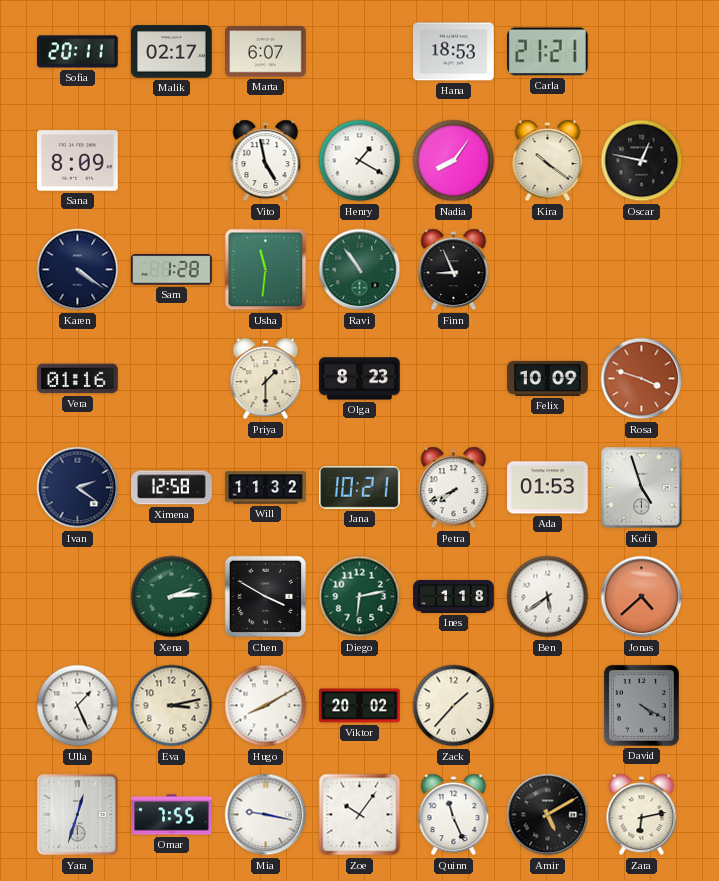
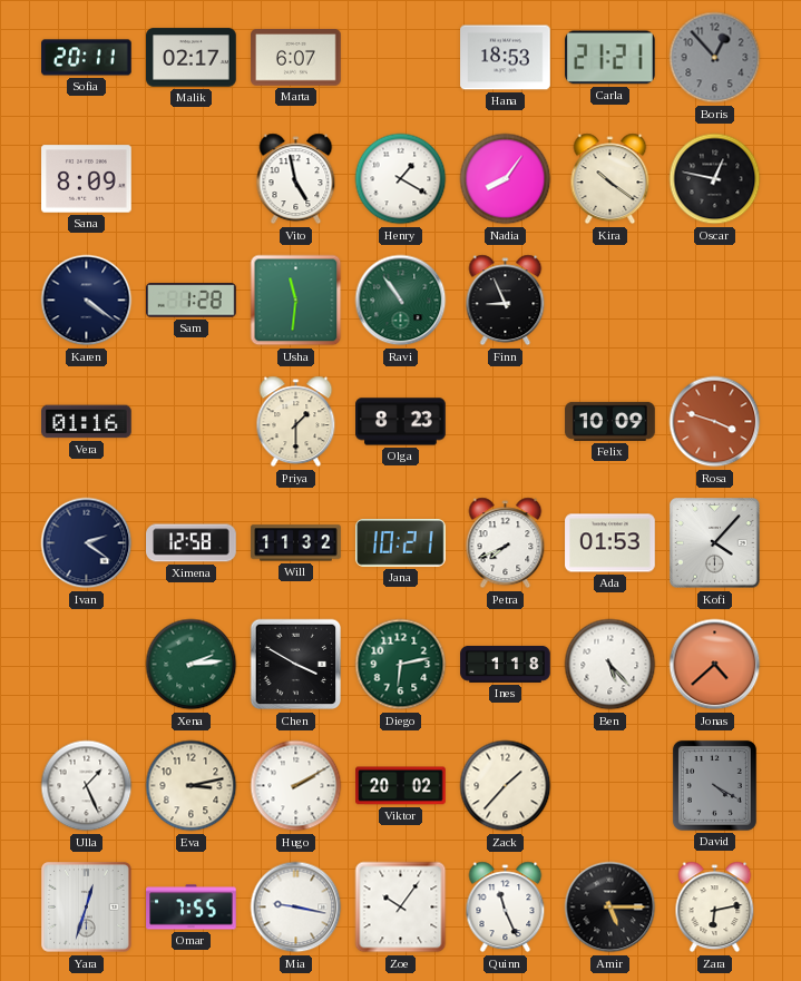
Boris: none -> 12:53 (715, 58)
Kofi: 4:57 -> 4:07 (715, 543)
Ben: 5:39 -> 5:23 (610, 665)
Hugo: 8:10 -> 2:10 (296, 786)
Amir: 5:10 -> 5:15 (610, 908)
